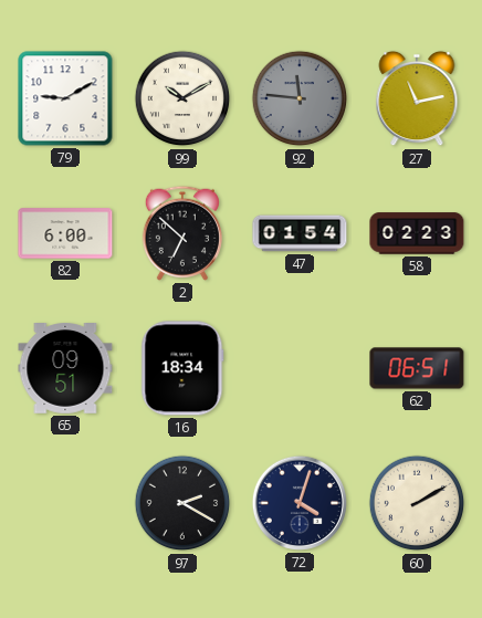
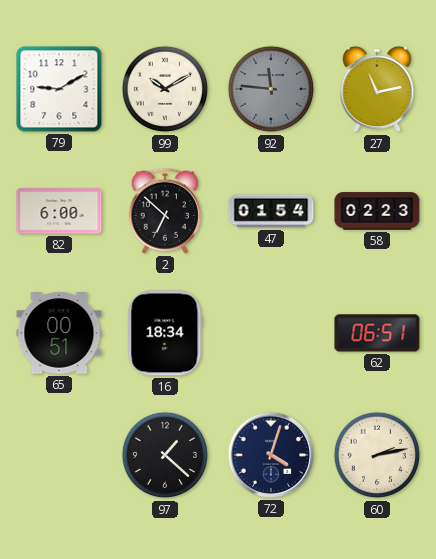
65: 09:51 -> 00:51 (59, 334)
97: 2:20 -> 1:22 (165, 455)
60: 2:10 -> 2:13 (377, 455)
